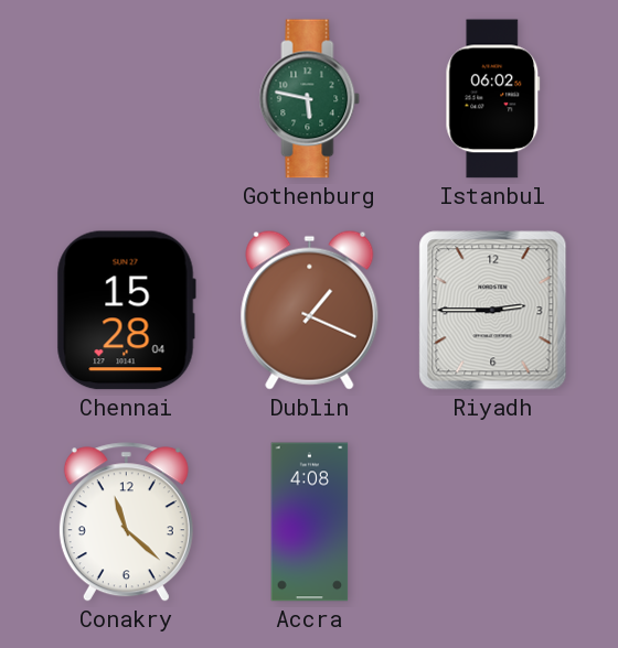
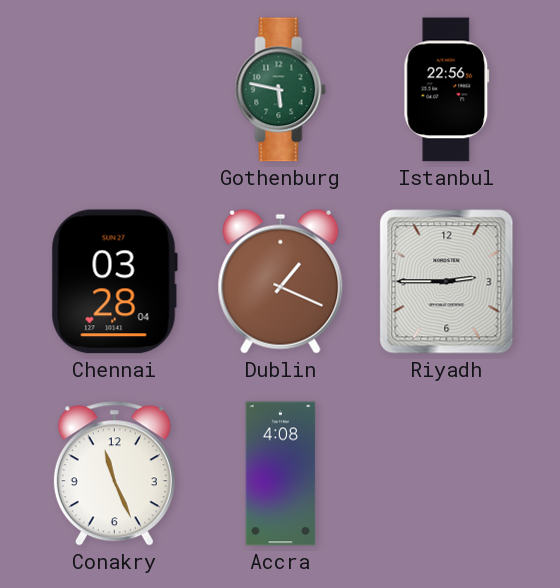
Istanbul: 06:02 -> 22:56 (447, 90)
Chennai: 15:28 -> 03:28 (114, 282)
Conakry: 11:22 -> 11:26 (114, 474)
